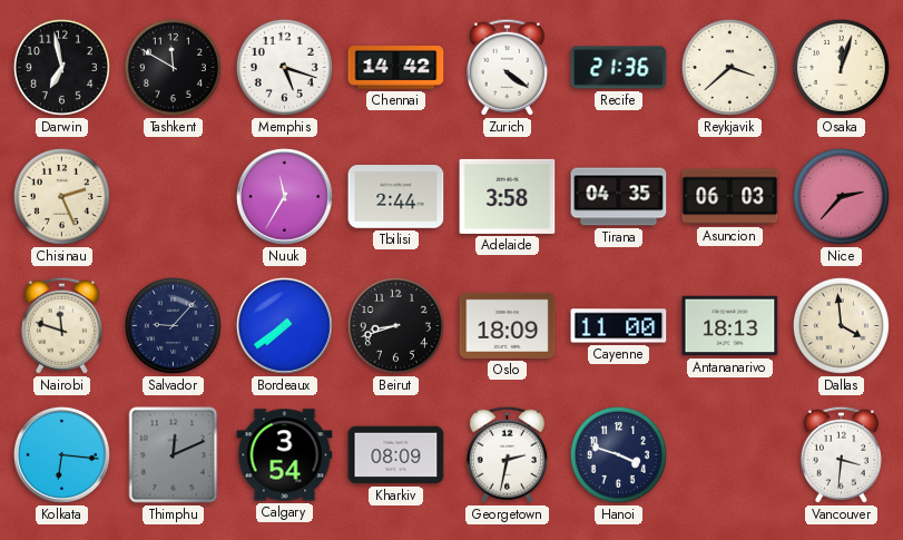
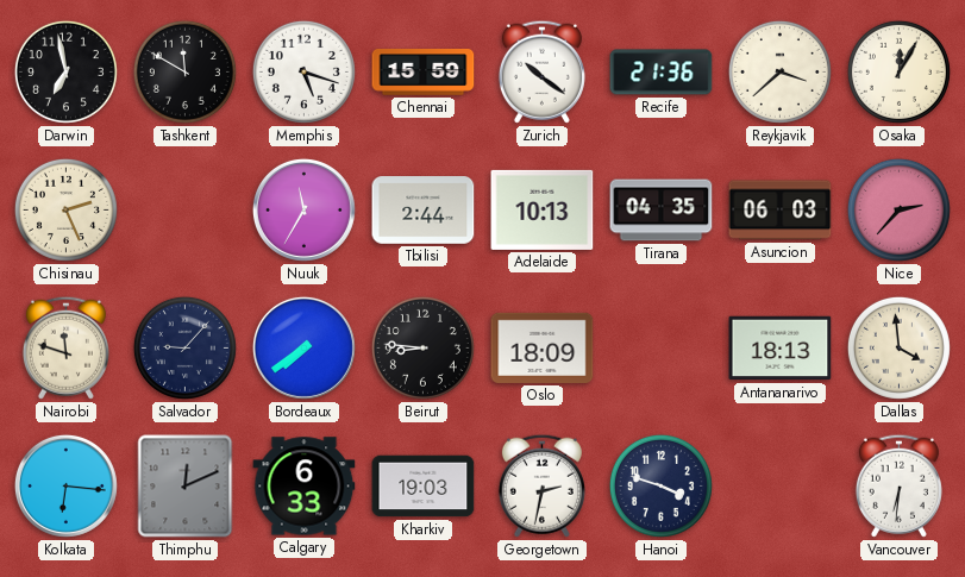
Chennai: 14:42 -> 15:59 (424, 73)
Zurich: 4:21 -> 10:21 (541, 71)
Osaka: 12:03 -> 12:05 (898, 71)
Adelaide: 3:58 -> 10:13 (543, 209)
Beirut: 8:42 -> 8:46 (422, 347)
Cayenne: 11:00 -> none (619, 326)
Calgary: 3:54 -> 6:33 (305, 487)
Kharkiv: 08:09 -> 19:03 (424, 487)
Vancouver: 3:31 -> 6:31 (898, 485)
